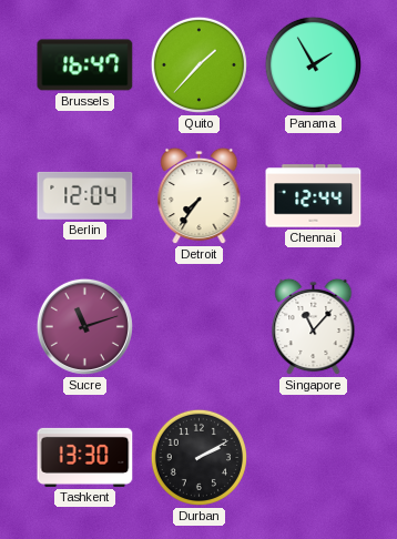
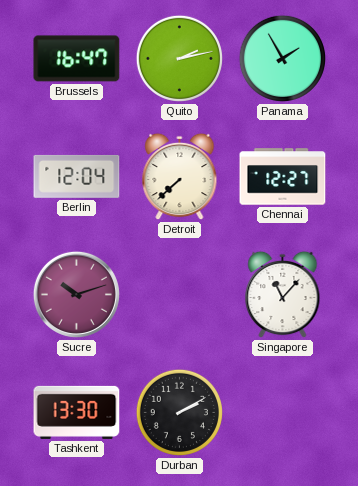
Quito: 1:37 -> 2:13 (179, 58)
Detroit: 7:36 -> 7:38 (180, 177)
Chennai: 12:44 -> 12:27 (283, 177)
Sucre: 11:12 -> 10:12 (76, 294)
